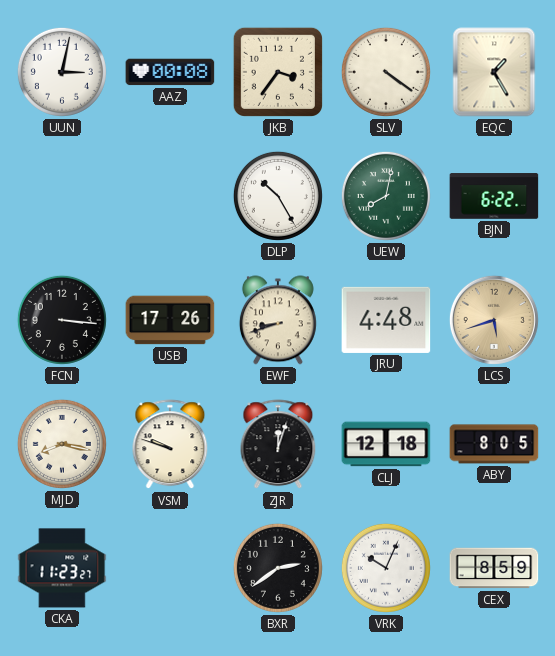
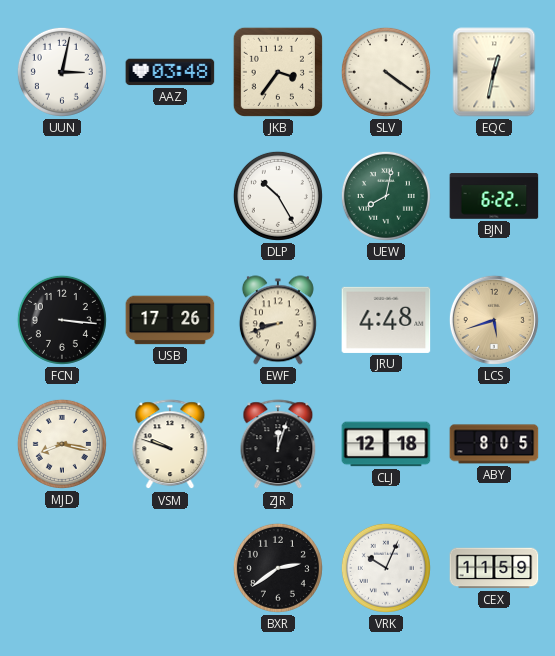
AAZ: 00:08 -> 03:48 (170, 72)
EQC: 1:25 -> 12:32 (494, 72)
CKA: 11:23 -> none (62, 568)
CEX: 8:59 -> 11:59 (494, 568)
